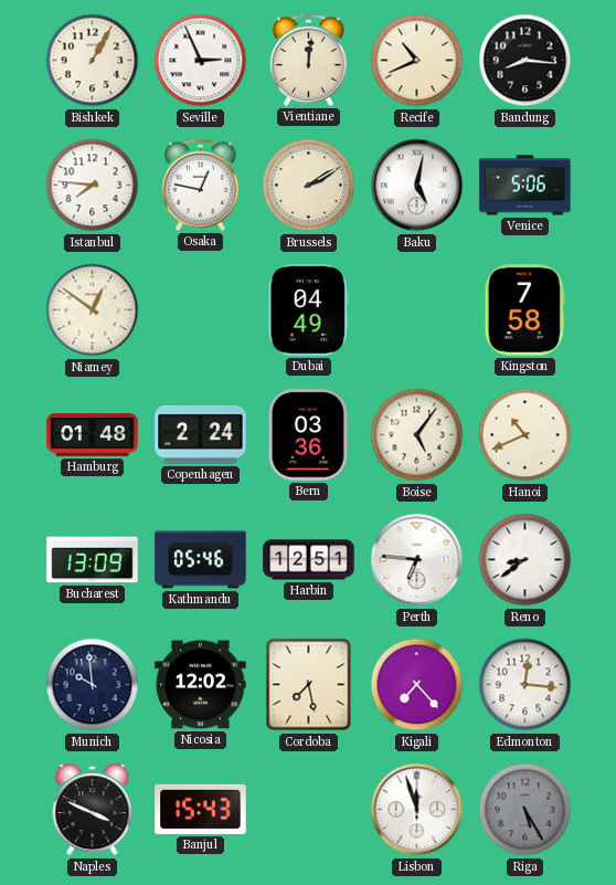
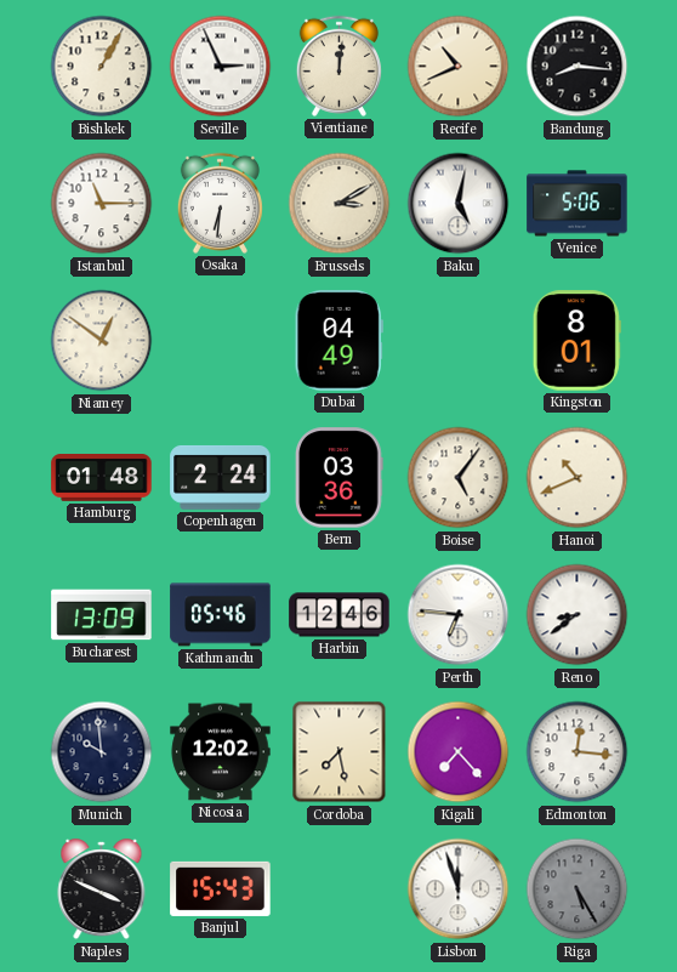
Istanbul: 7:46 -> 11:15 (102, 204)
Osaka: 12:47 -> 6:31 (220, 203)
Brussels: 2:10 -> 3:10 (340, 204)
Kingston: 7:58 -> 8:01 (576, 341)
Harbin: 12:51 -> 12:46 (340, 615)
